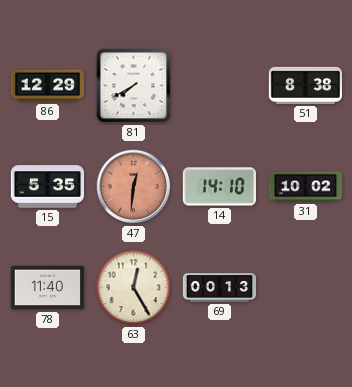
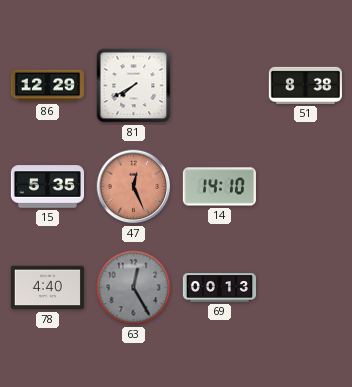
47: 12:31 -> 12:26 (134, 187)
31: 10:02 -> none (305, 187)
78: 11:40 -> 4:40 (47, 288)
63 dial: cream -> grey (134, 288)
